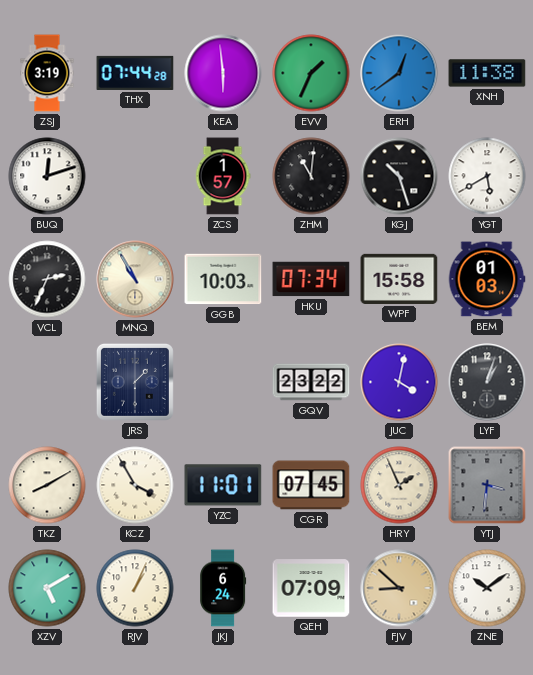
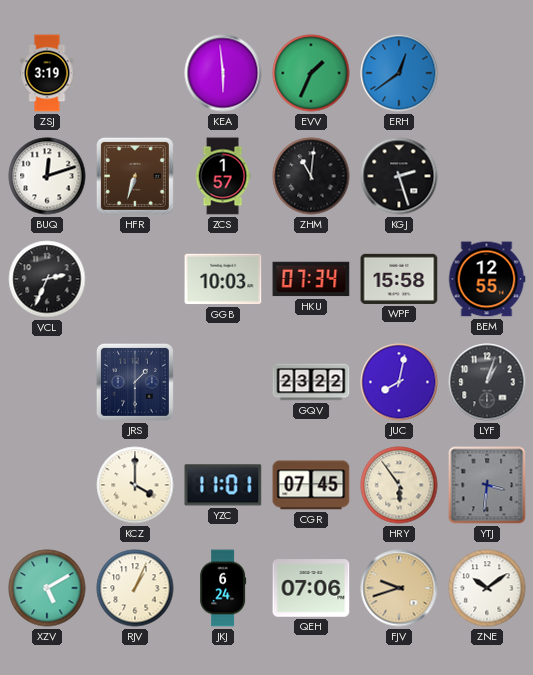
THX: 07:44 -> none (135, 73)
XNH: 11:38 -> none (487, 73)
HFR: none -> 6:33 (135, 176)
KGJ: 10:27 -> 2:27 (399, 176)
YGT: 5:40 -> none (487, 176)
MNQ: 10:55 -> none (135, 279)
BEM: 01:03 -> 12:55 (487, 279)
JUC: 4:02 -> 8:02 (399, 382)
TKZ: 8:10 -> none (47, 485)
KCZ: 3:55 -> 4:00 (135, 485)
HRY: 1:56 -> 5:54 (399, 485)
QEH: 07:09 -> 07:06 (311, 588)
FJV: 8:52 -> 9:42 (399, 588)
